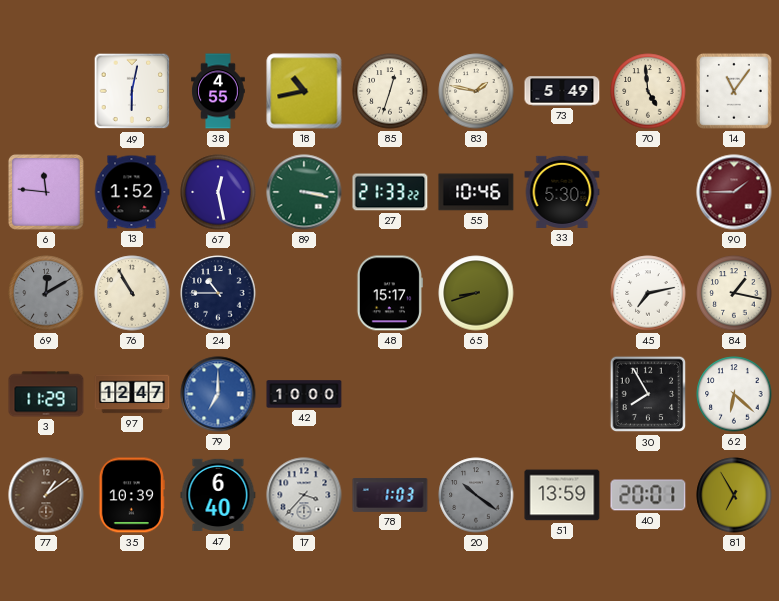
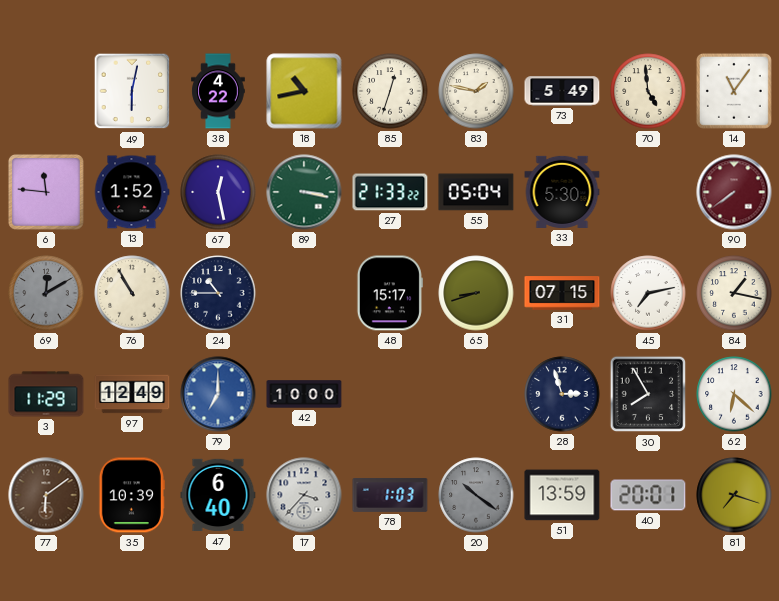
38: 4:55 -> 4:22 (218, 91)
55: 10:46 -> 05:04 (476, 192)
90: 1:45 -> 7:39 (734, 192)
31: none -> 07:15 (562, 293)
97: 12:47 -> 12:49 (132, 394)
28: none -> 2:57 (562, 394)
77: 1:09 -> 6:09 (46, 495)
81: 6:55 -> 7:18 (734, 495)
